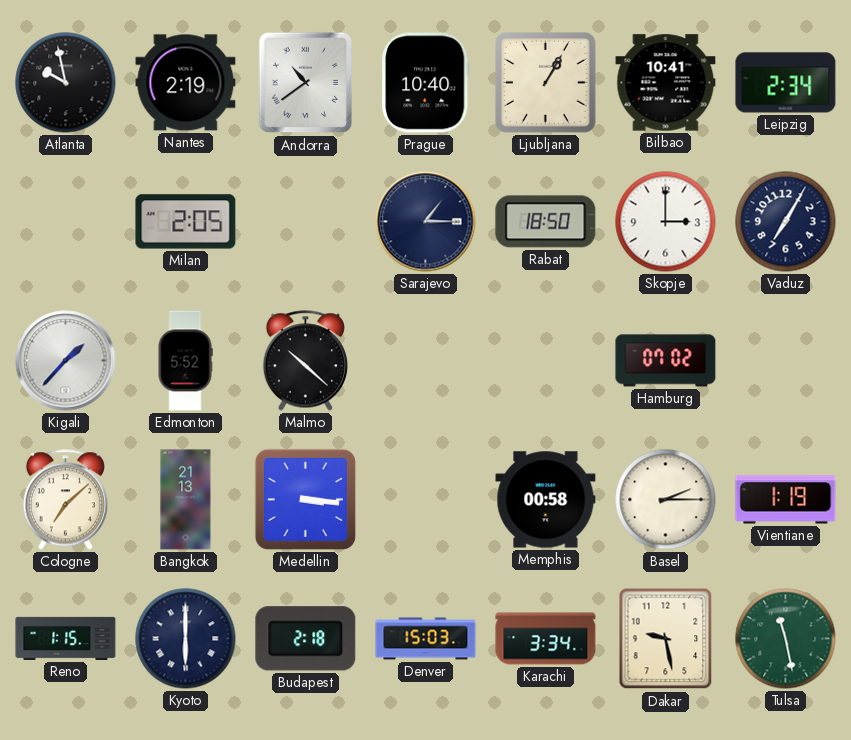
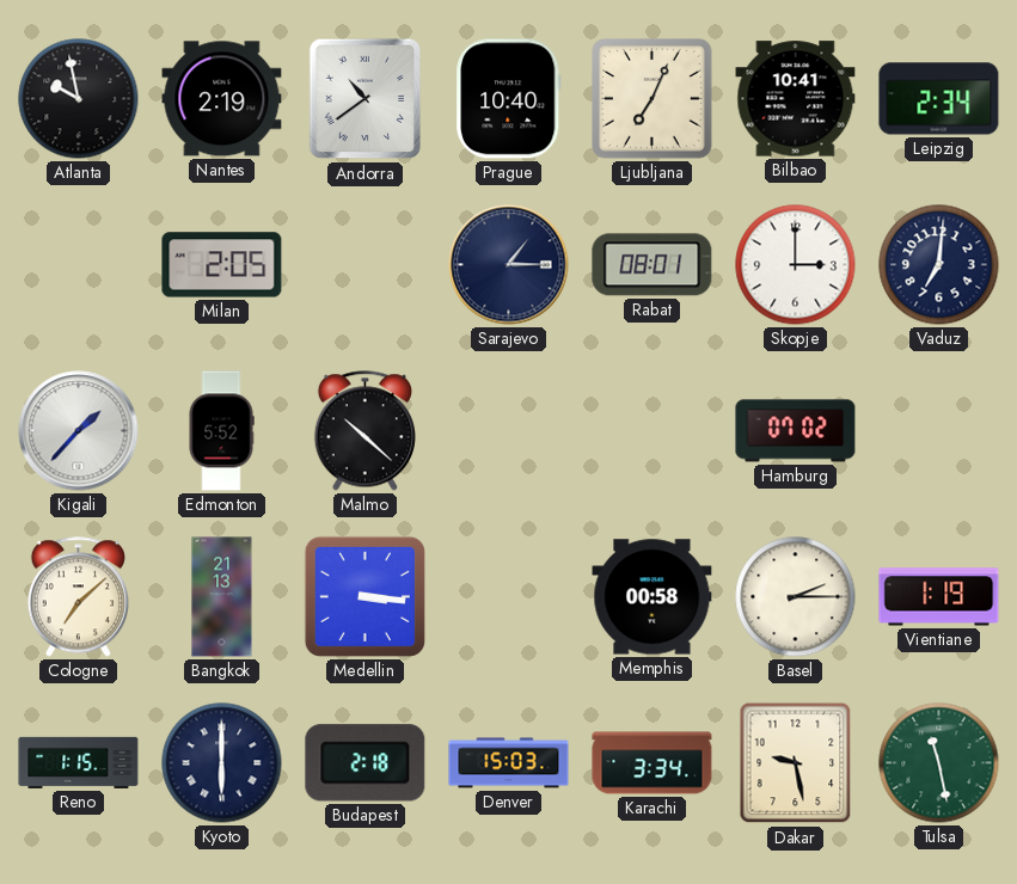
Ljubljana: 1:05 -> 7:04 (653, 99)
Rabat: 18:50 -> 08:01 (653, 265)
Vaduz: 7:05 -> 7:01 (939, 265)
